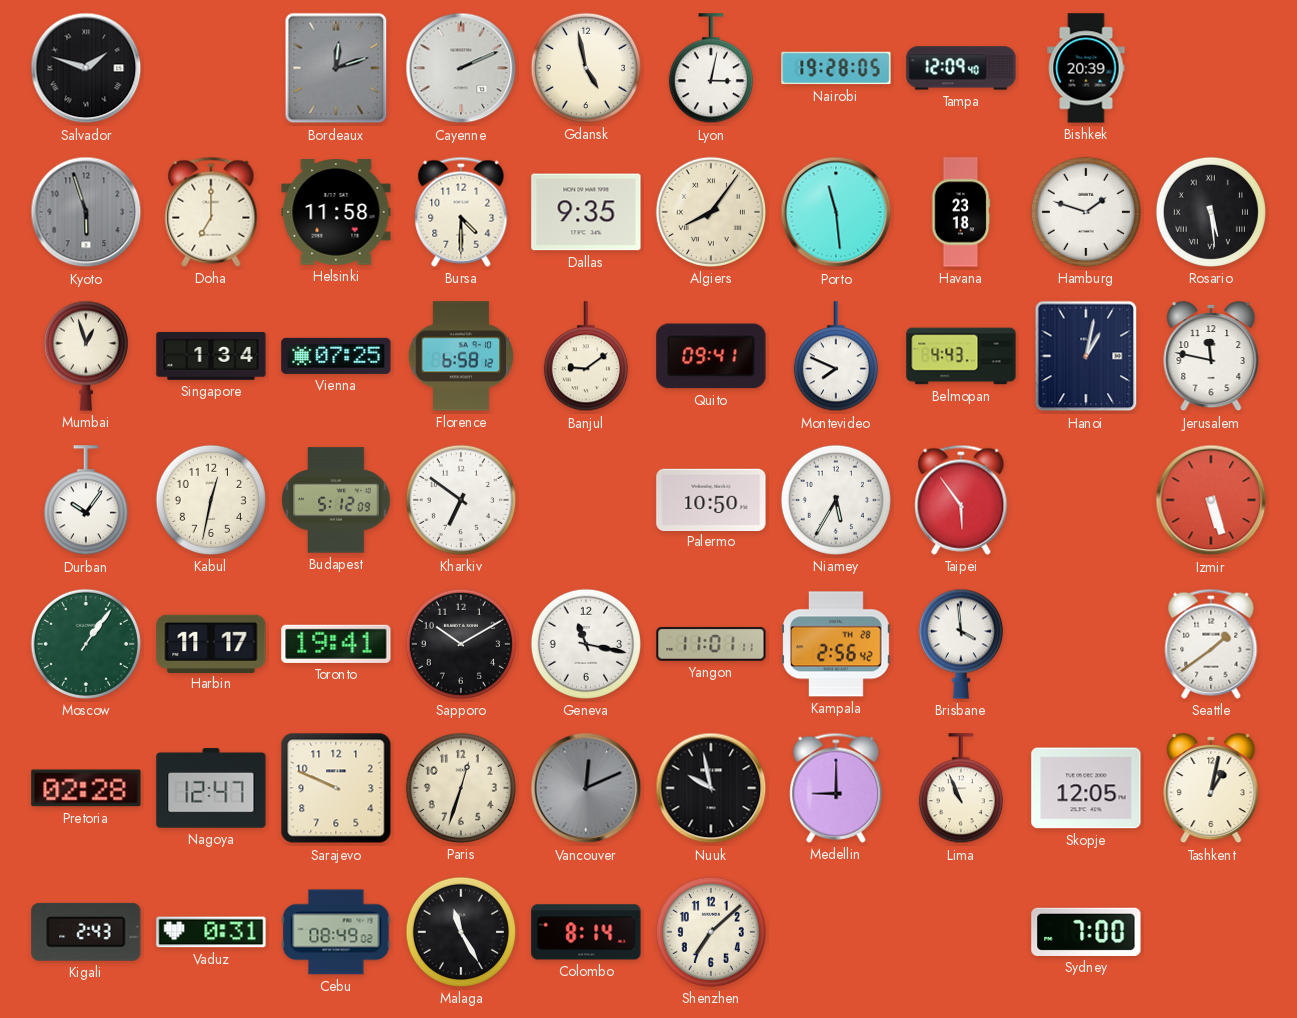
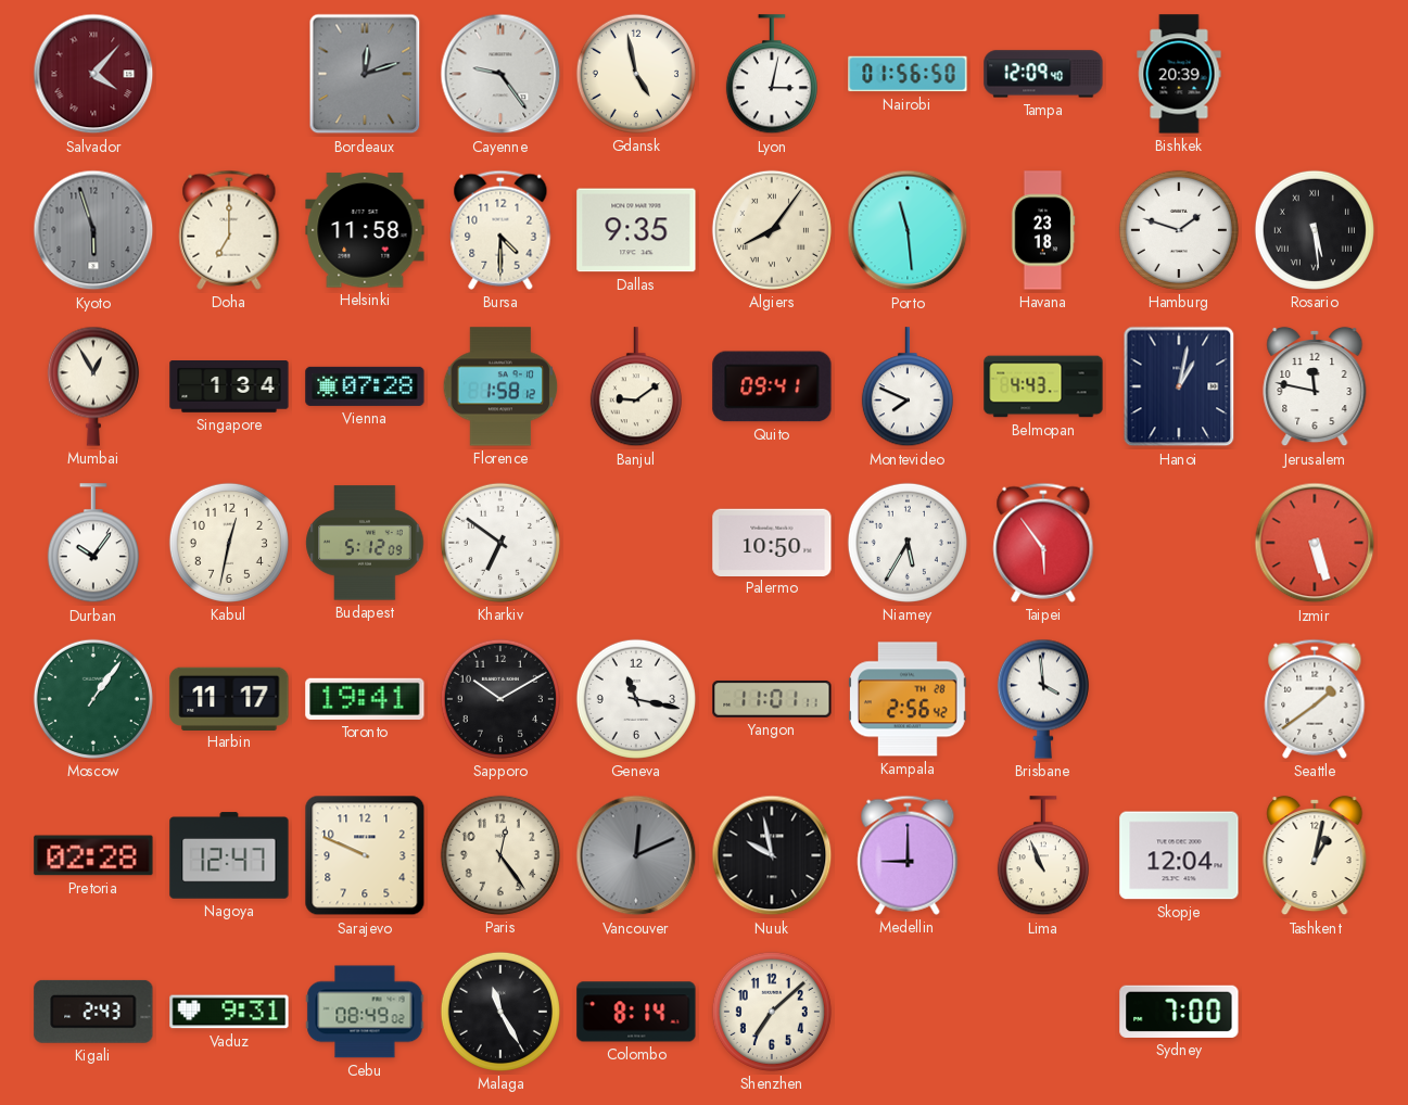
Salvador: 1:48 -> 4:07 (93, 74)
Salvador dial: black -> burgundy (93, 74)
Cayenne: 2:11 -> 9:24 (500, 74)
Nairobi: 19:28 -> 01:56 (908, 74)
Mumbai: 12:57 -> 12:55 (93, 386)
Vienna: 07:25 -> 07:28 (365, 386)
Florence: 6:58 -> 1:58 (500, 386)
Paris: 12:33 -> 12:24 (500, 855)
Skopje: 12:05 -> 12:04 (1179, 855)
Vaduz: 0:31 -> 9:31 (229, 1012)
